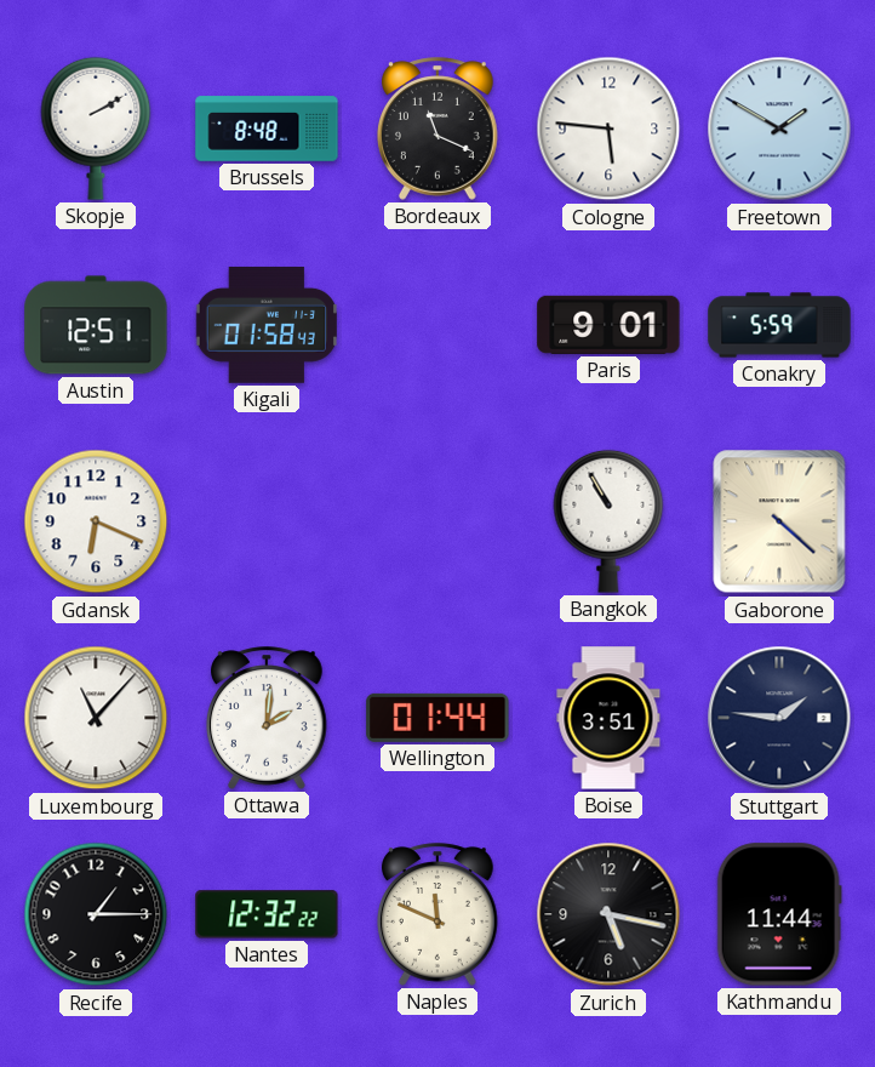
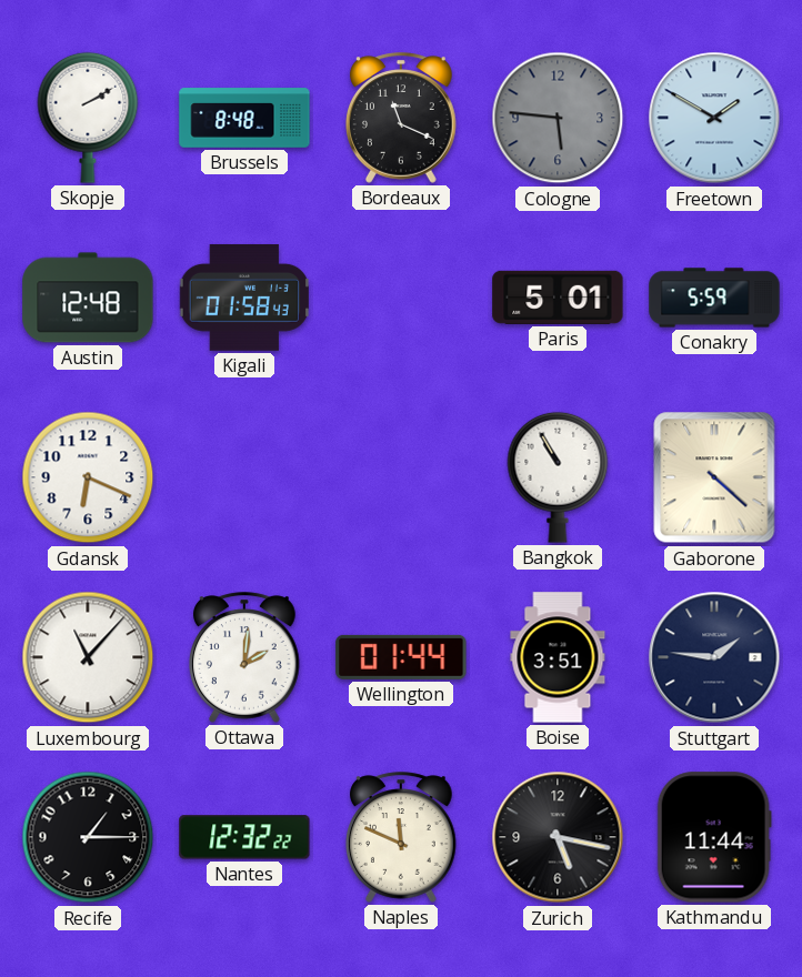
Cologne dial: white -> grey (558, 118)
Austin: 12:51 -> 12:48 (88, 298)
Paris: 9:01 -> 5:01 (558, 298)
